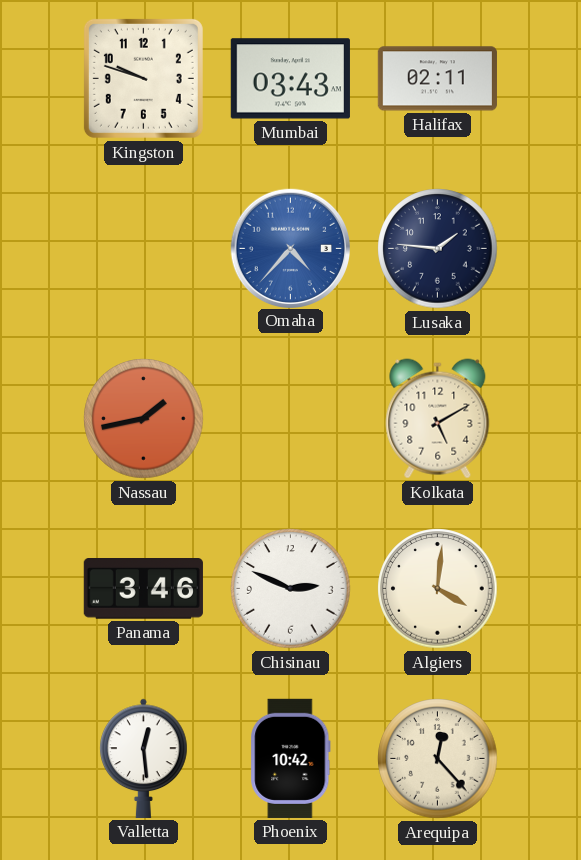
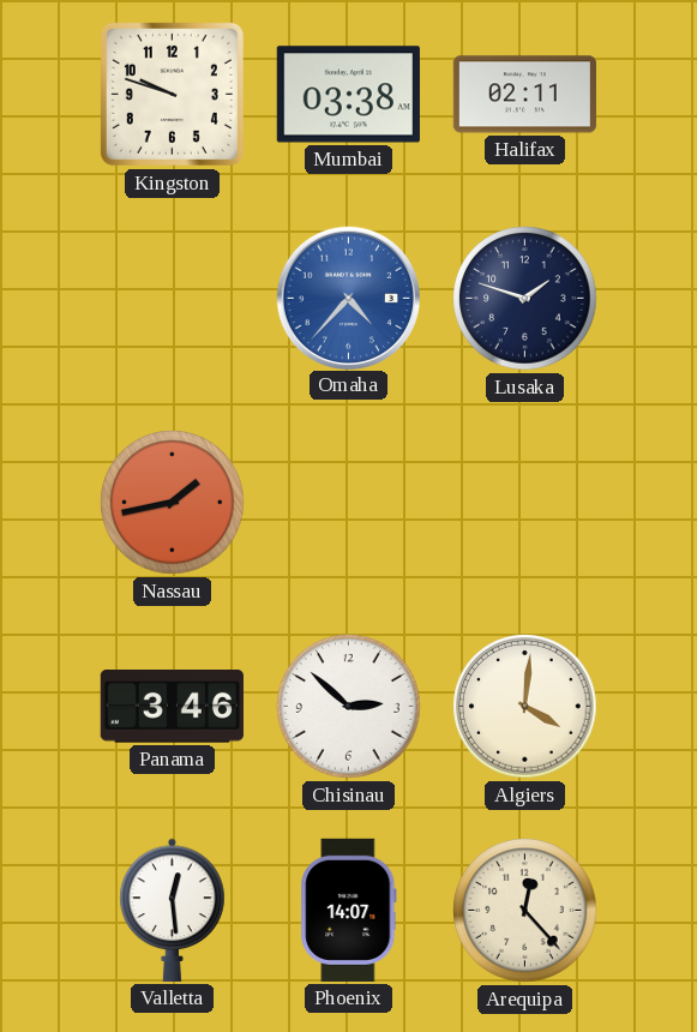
Mumbai: 03:43 -> 03:38 (348, 95)
Lusaka: 1:46 -> 1:48 (525, 299)
Kolkata: 5:10 -> none (438, 419)
Chisinau: 2:49 -> 2:52 (349, 707)
Phoenix: 10:42 -> 14:07 (349, 910)
